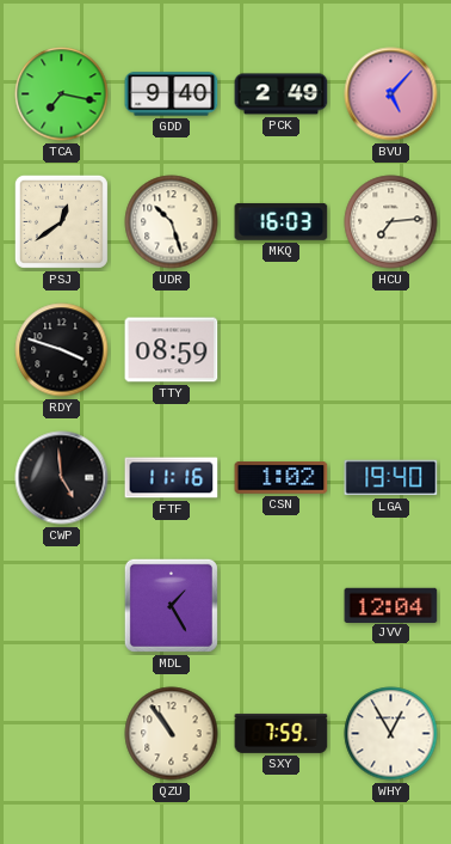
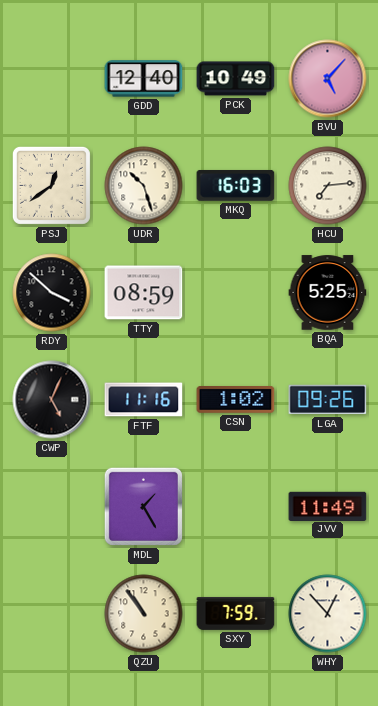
TCA: 7:17 -> none (62, 94)
GDD: 9:40 -> 12:40 (144, 79)
PCK: 2:49 -> 10:49 (236, 79)
RDY: 3:48 -> 3:52 (52, 293)
BQA: none -> 5:25 (328, 293)
CWP: 4:59 -> 5:04 (52, 400)
LGA: 19:40 -> 09:26 (328, 400)
JVV: 12:04 -> 11:49 (328, 506)
WHY: 12:55 -> 12:53 (328, 614)
